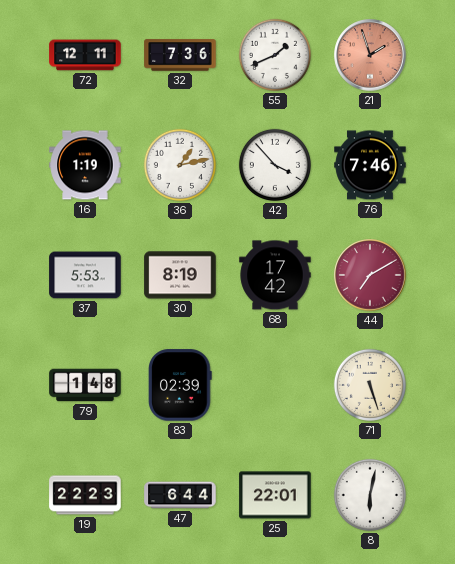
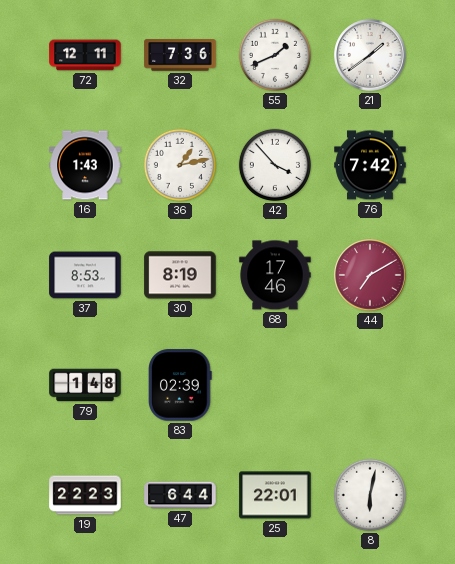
21: 1:57 -> 1:39 (370, 55)
21 dial: salmon -> white (370, 55)
16: 1:19 -> 1:43 (85, 165)
76: 7:46 -> 7:42 (370, 165)
37: 5:53 -> 8:53 (85, 275)
68: 17:42 -> 17:46 (275, 275)
71: 5:27 -> none (370, 385)
